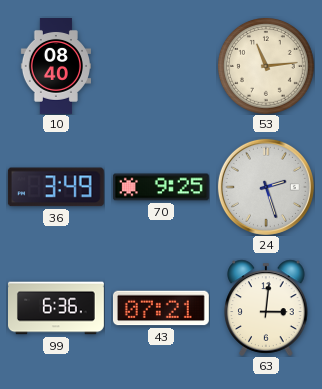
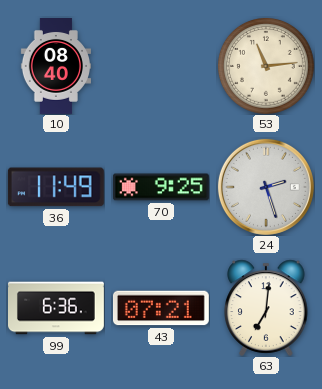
36: 3:49 -> 11:49 (56, 187)
63: 3:01 -> 7:01 (266, 308)
